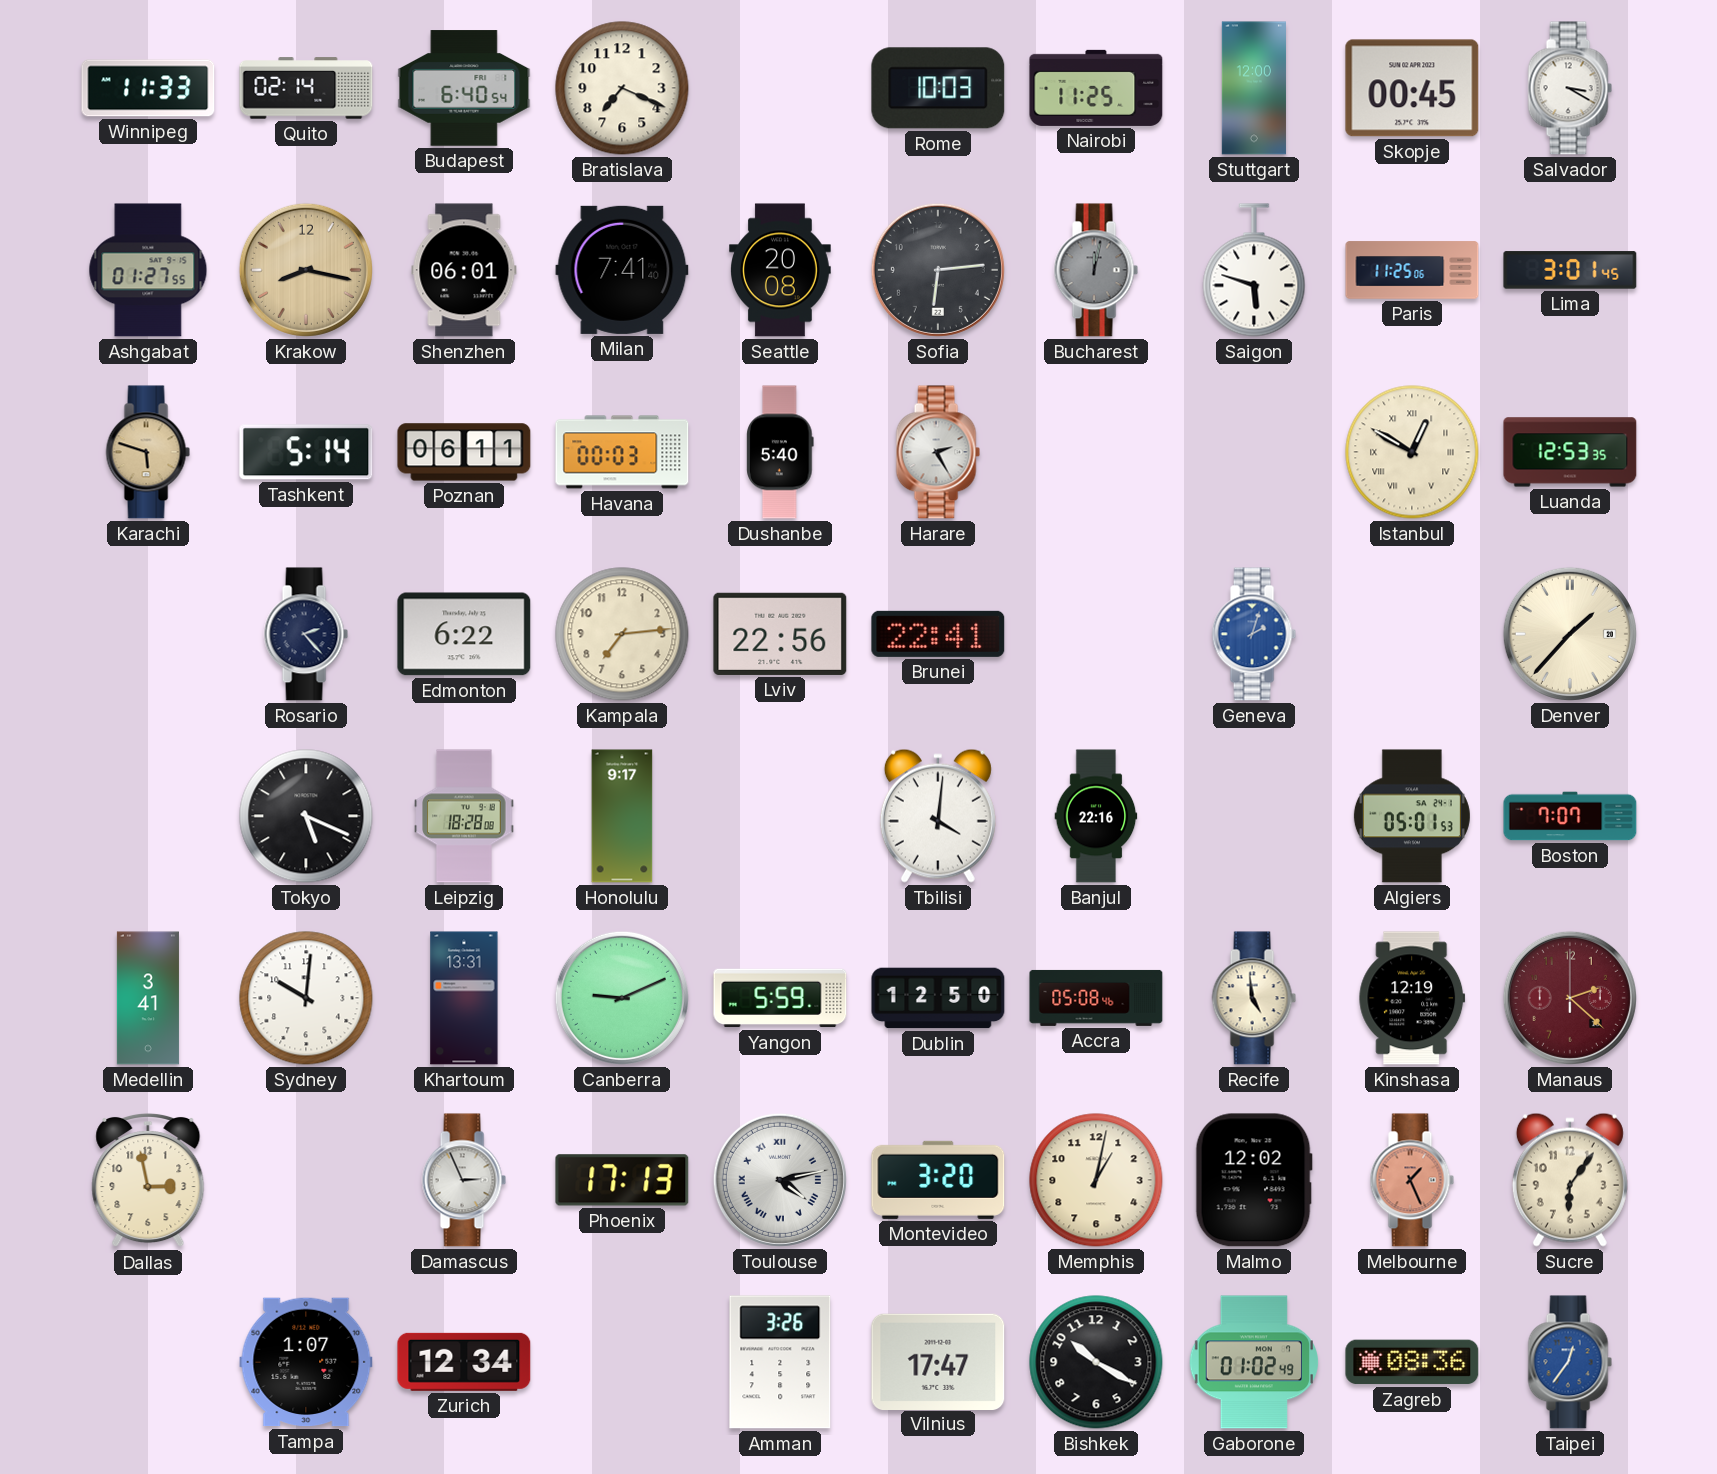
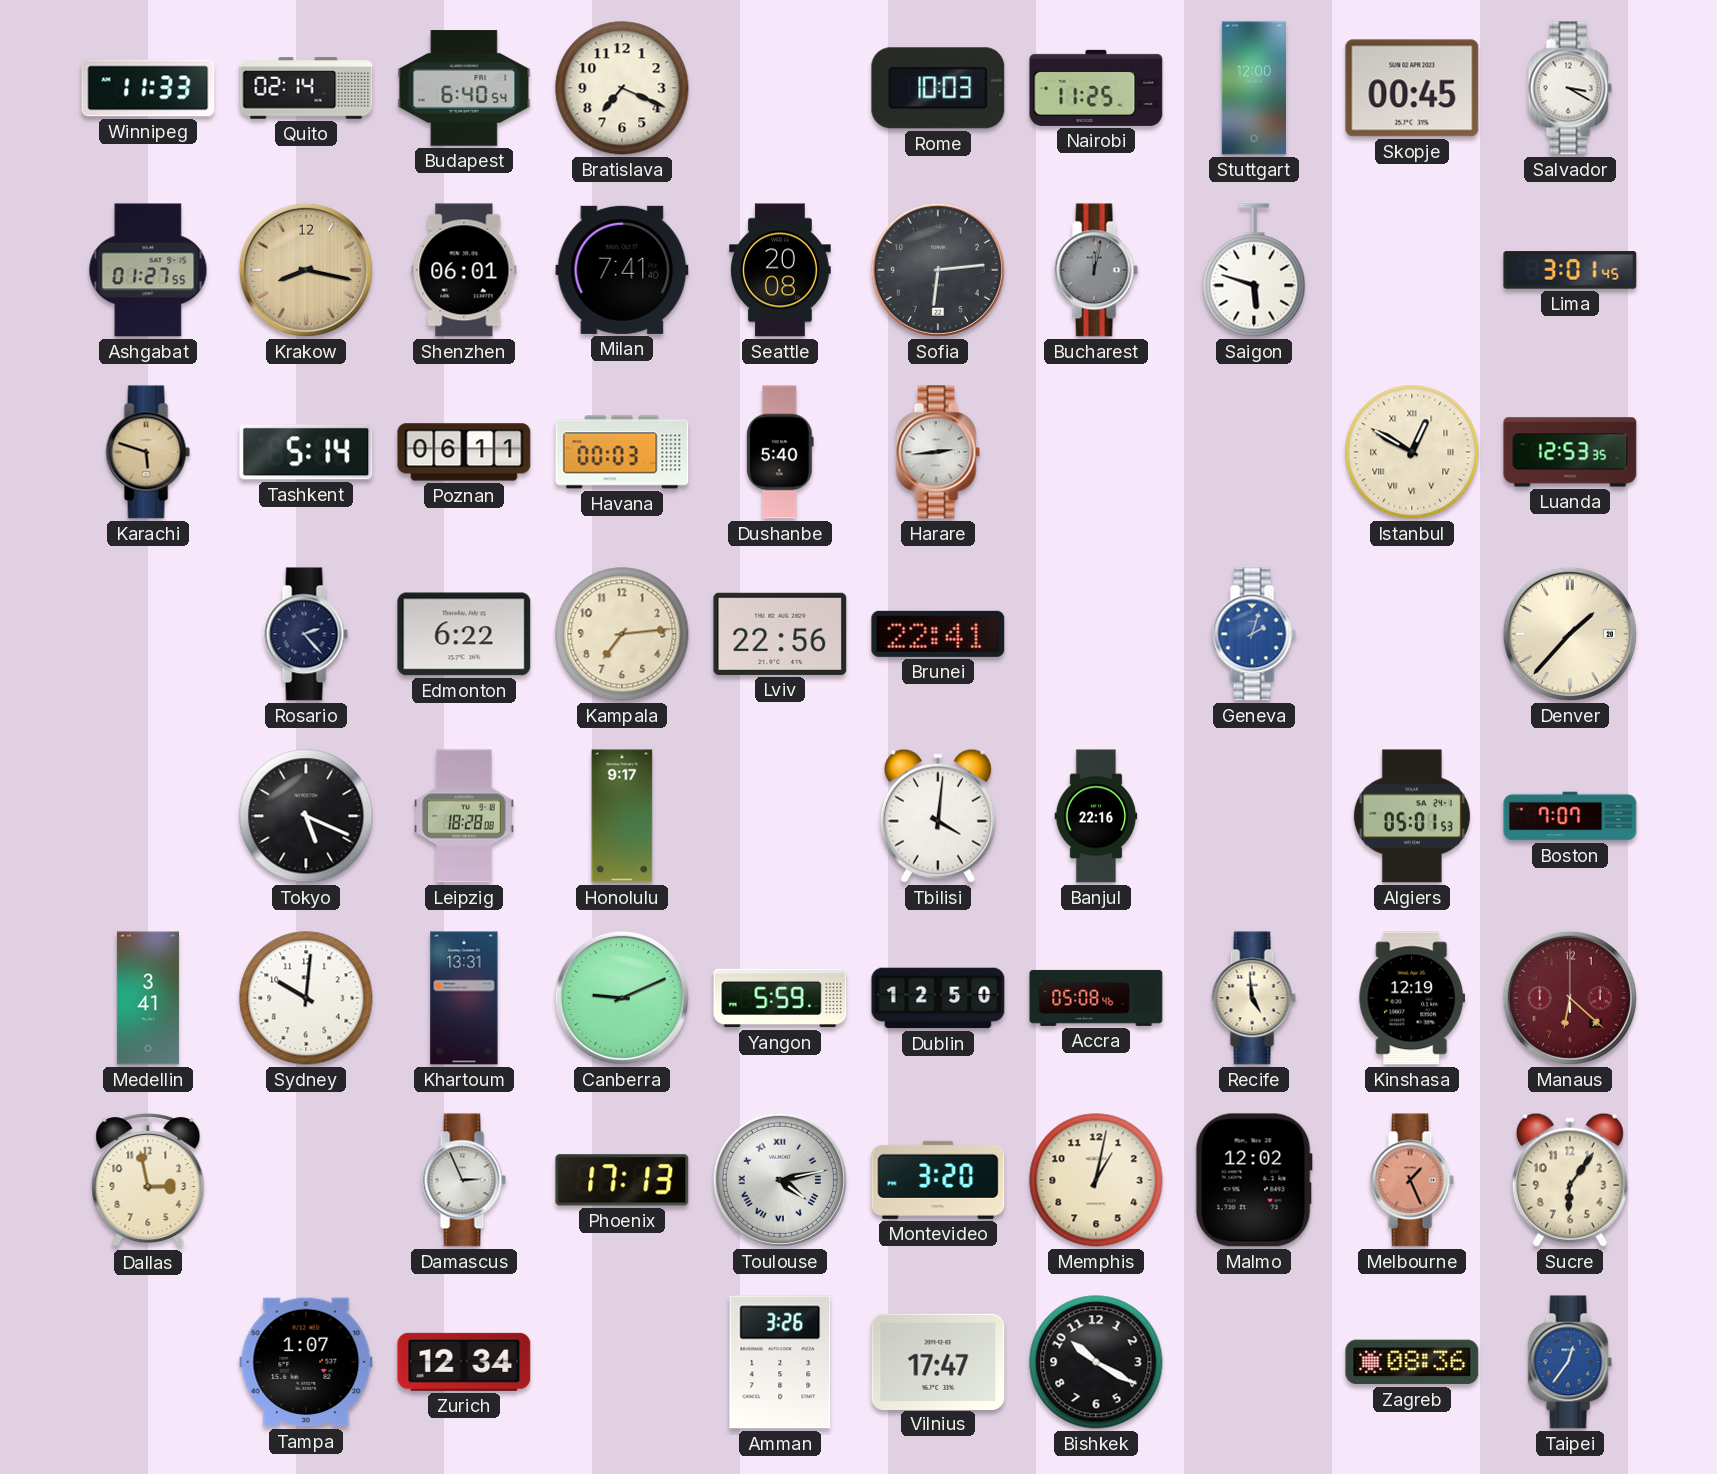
Paris: 11:25 -> none (1412, 270)
Harare: 2:25 -> 2:44 (938, 452)
Manaus: 2:22 -> 6:22 (1570, 998)
Gaborone: 01:02 -> none (1253, 1362)
